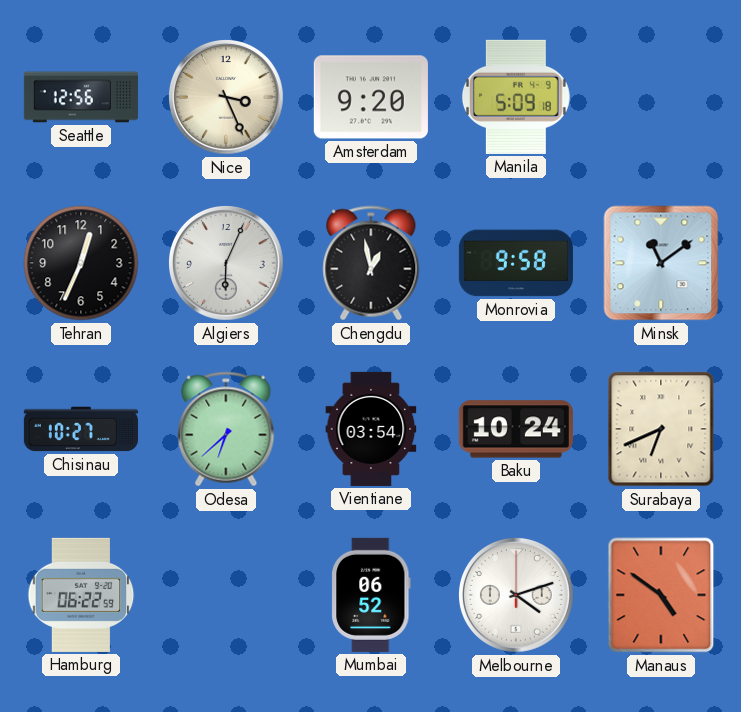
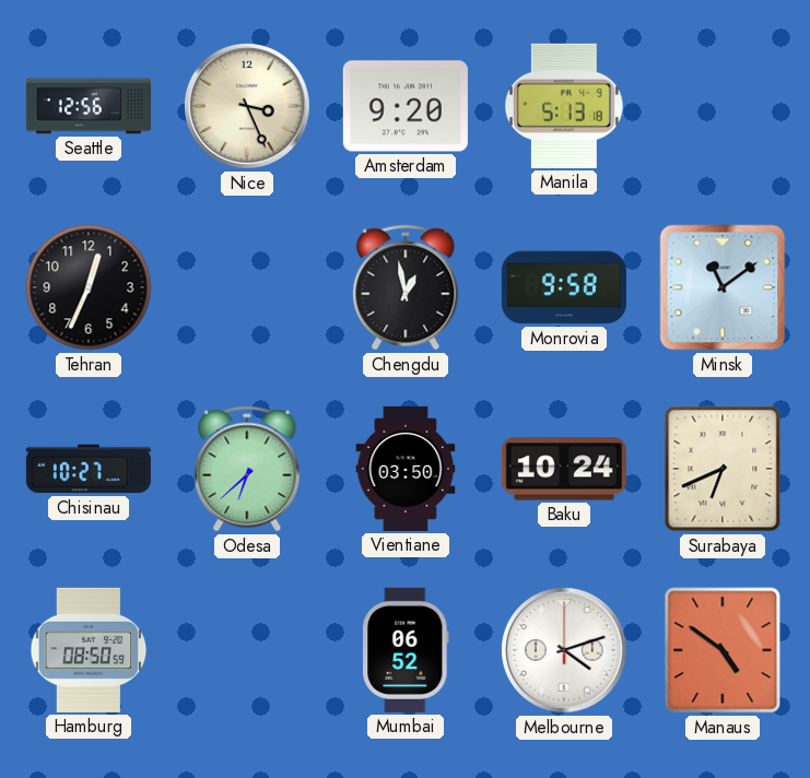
Manila: 5:09 -> 5:13 (564, 106)
Algiers: 6:04 -> none (227, 264)
Vientiane: 03:54 -> 03:50 (406, 469)
Hamburg: 06:22 -> 08:50 (89, 650)
